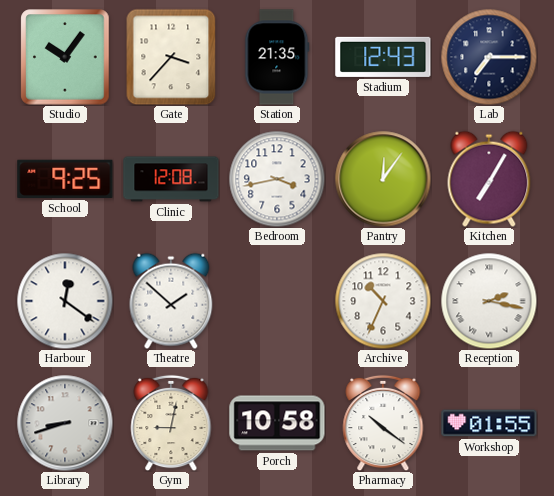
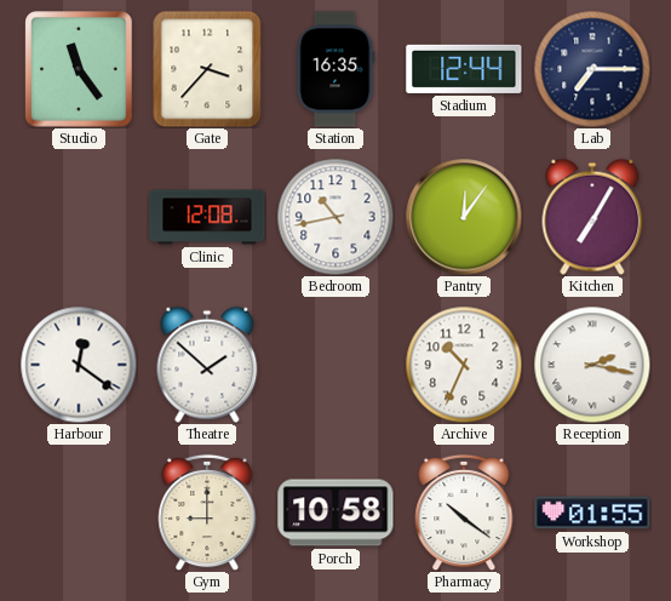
Studio: 10:06 -> 11:24 (79, 69)
Station: 21:35 -> 16:35 (335, 69)
Stadium: 12:43 -> 12:44 (464, 69)
School: 9:25 -> none (65, 179)
Bedroom: 3:43 -> 10:43 (335, 217)
Library: 8:42 -> none (65, 423)
Gym: 9:02 -> 9:00 (207, 513)
